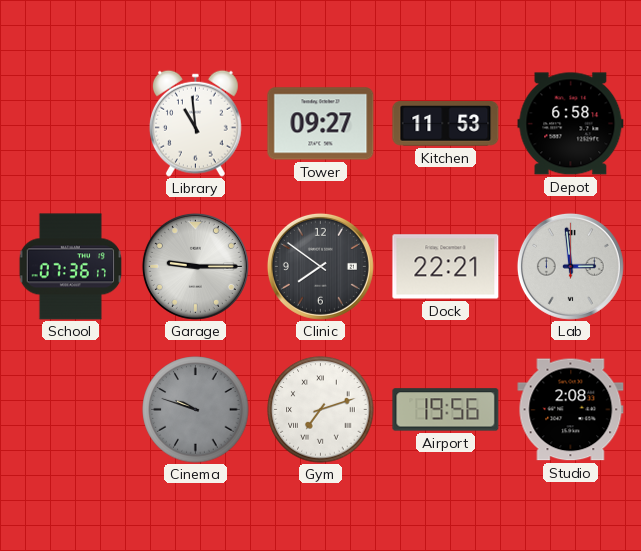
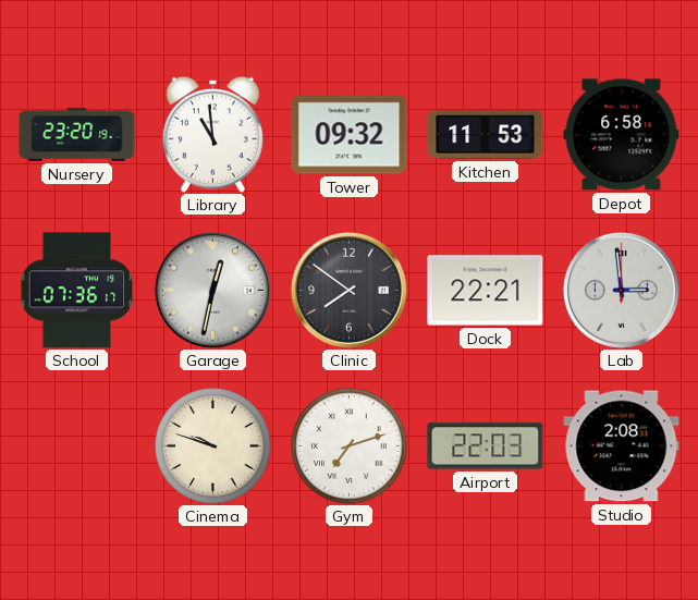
Nursery: none -> 23:20 (77, 134)
Tower: 09:27 -> 09:32 (350, 135)
Garage: 9:15 -> 12:32 (212, 290)
Cinema dial: grey -> cream (213, 446)
Airport: 19:56 -> 22:03 (486, 446)
